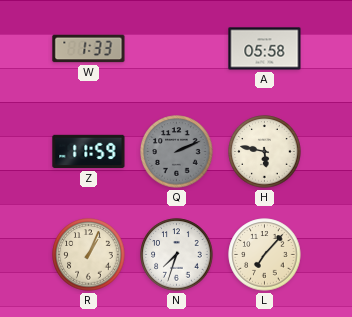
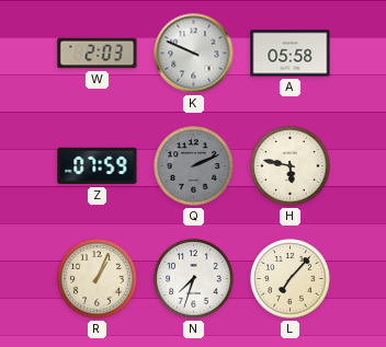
W: 1:33 -> 2:03 (98, 54)
K: none -> 9:49 (194, 54)
Z: 11:59 -> 07:59 (98, 166)
